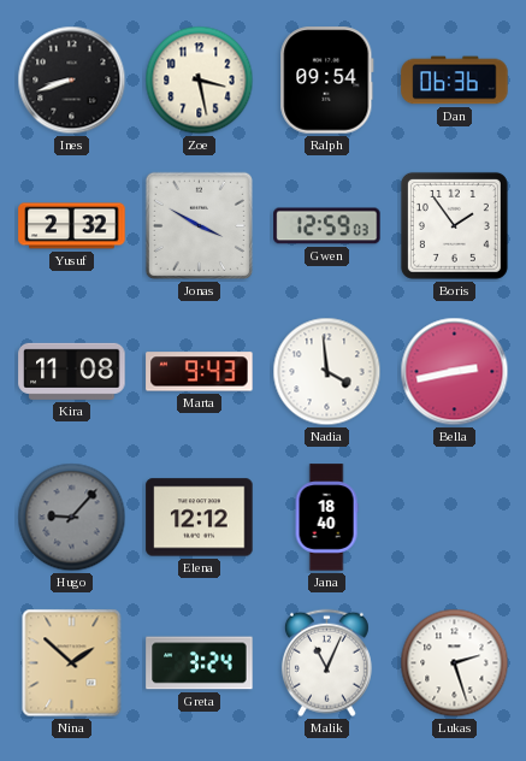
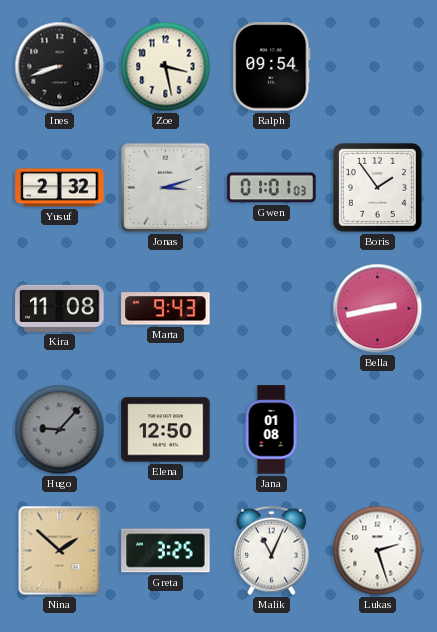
Dan: 06:36 -> none (455, 81)
Jonas: 3:50 -> 3:12 (165, 187)
Gwen: 12:59 -> 01:01 (272, 188)
Nadia: 3:59 -> none (327, 372)
Elena: 12:12 -> 12:50 (166, 430)
Jana: 18:40 -> 01:08 (271, 430)
Greta: 3:24 -> 3:25 (166, 551)
